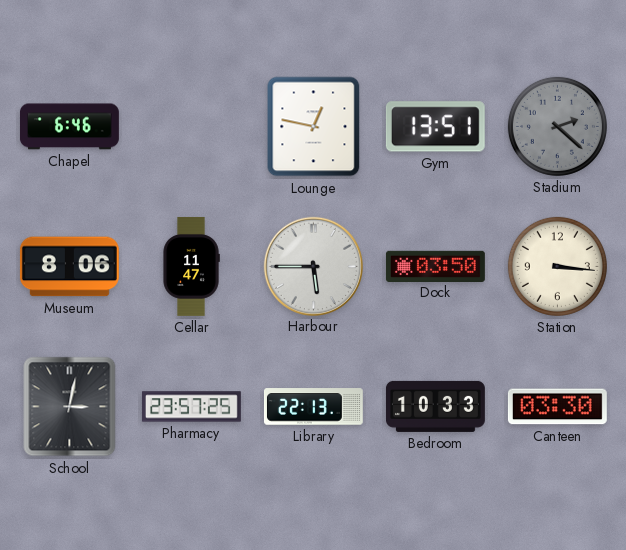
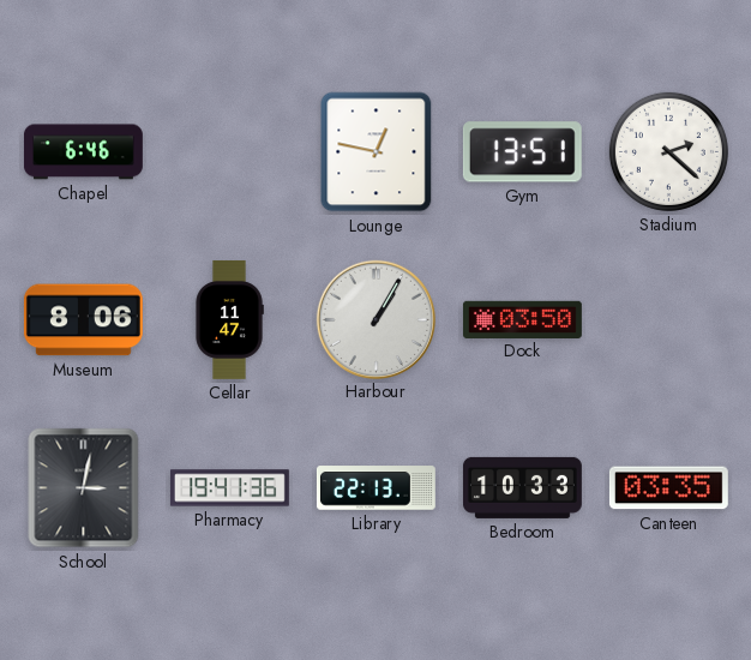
Stadium dial: grey -> white (668, 151)
Harbour: 5:45 -> 1:05 (376, 319)
Station: 3:16 -> none (557, 266)
Pharmacy: 23:57 -> 19:41 (229, 488)
Canteen: 03:30 -> 03:35 (668, 488)
